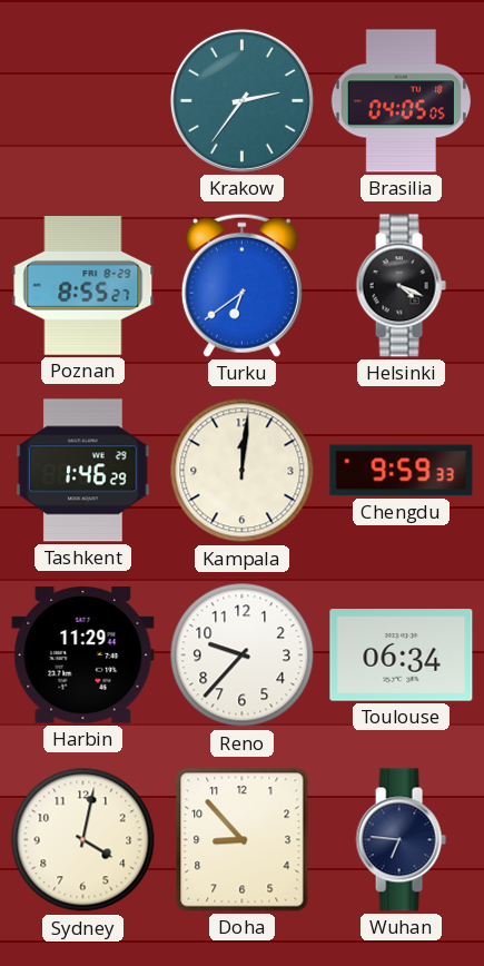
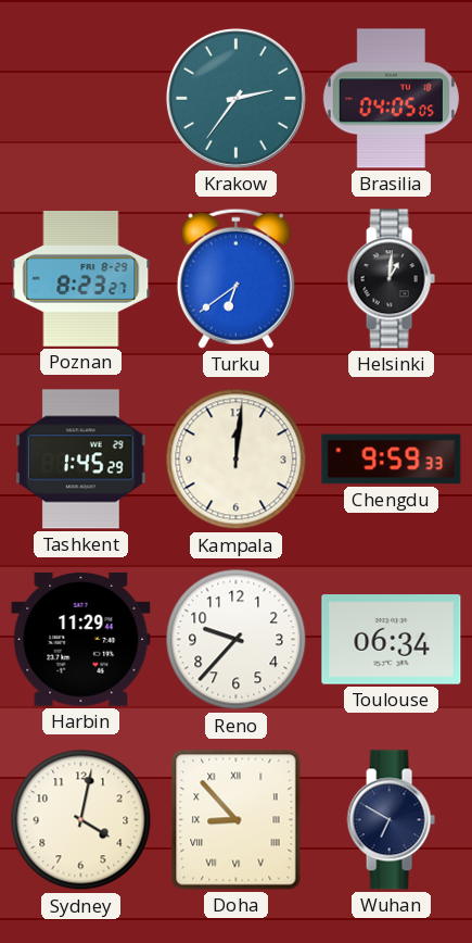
Poznan: 8:55 -> 8:23 (81, 279)
Helsinki: 4:19 -> 1:01 (391, 279)
Tashkent: 1:46 -> 1:45 (81, 460)
Doha numerals: Arabic -> Roman (237, 820)
Wuhan: 6:46 -> 6:50 (391, 820)
